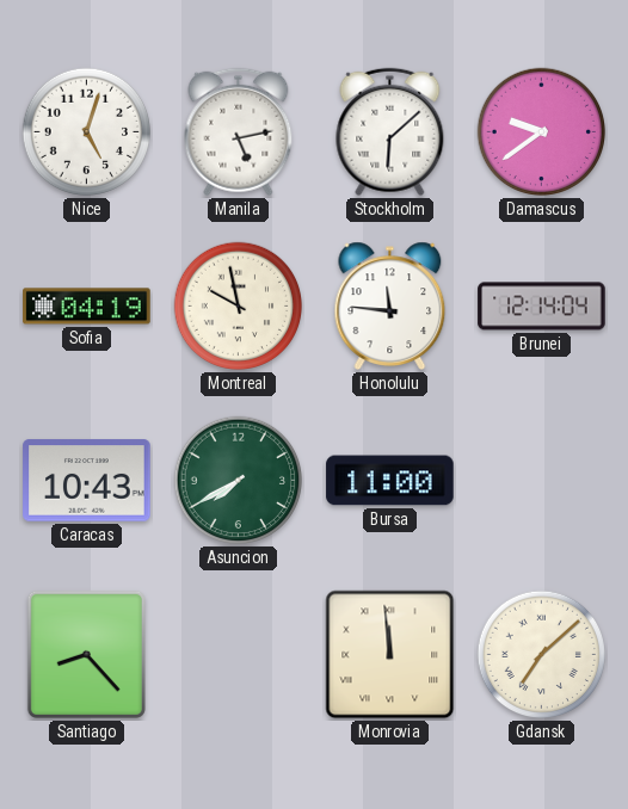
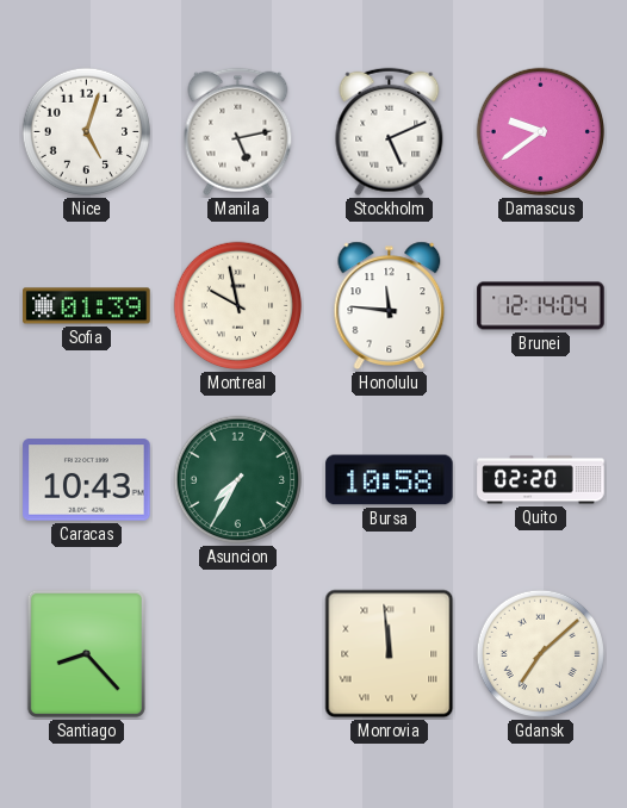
Stockholm: 6:08 -> 5:11 (390, 132)
Sofia: 04:19 -> 01:39 (87, 306)
Asuncion: 7:40 -> 7:35 (238, 480)
Bursa: 11:00 -> 10:58 (390, 480)
Quito: none -> 02:20 (541, 480)
